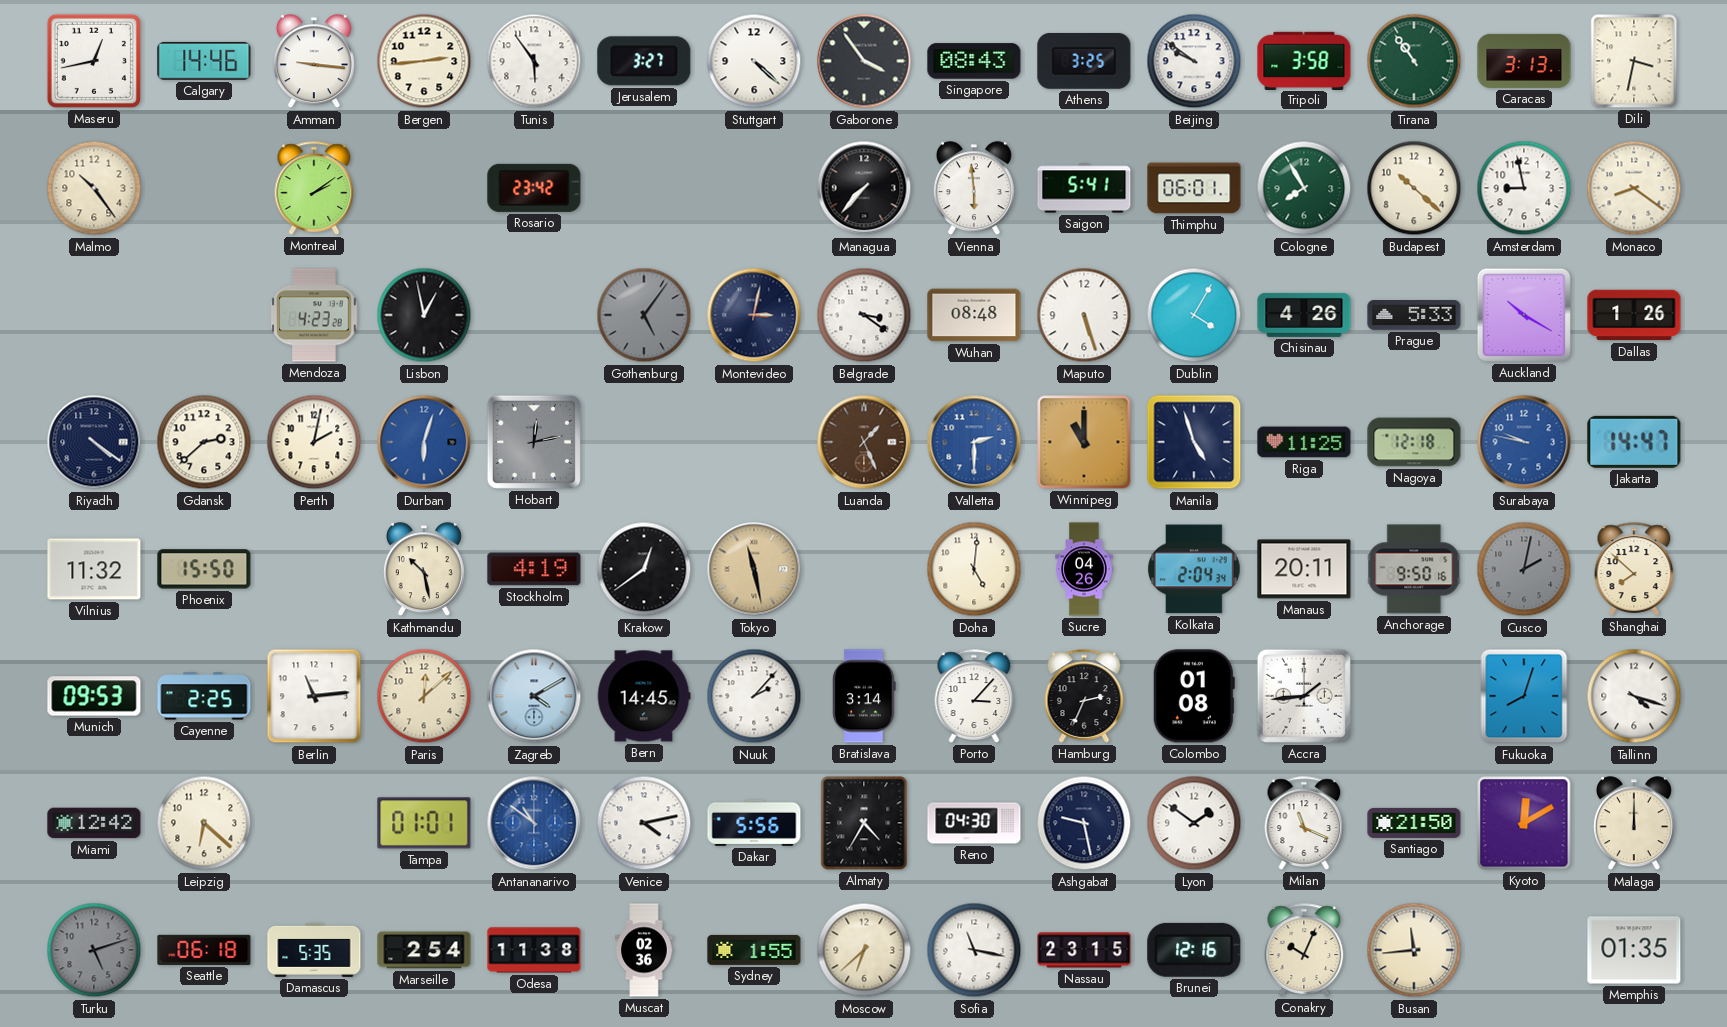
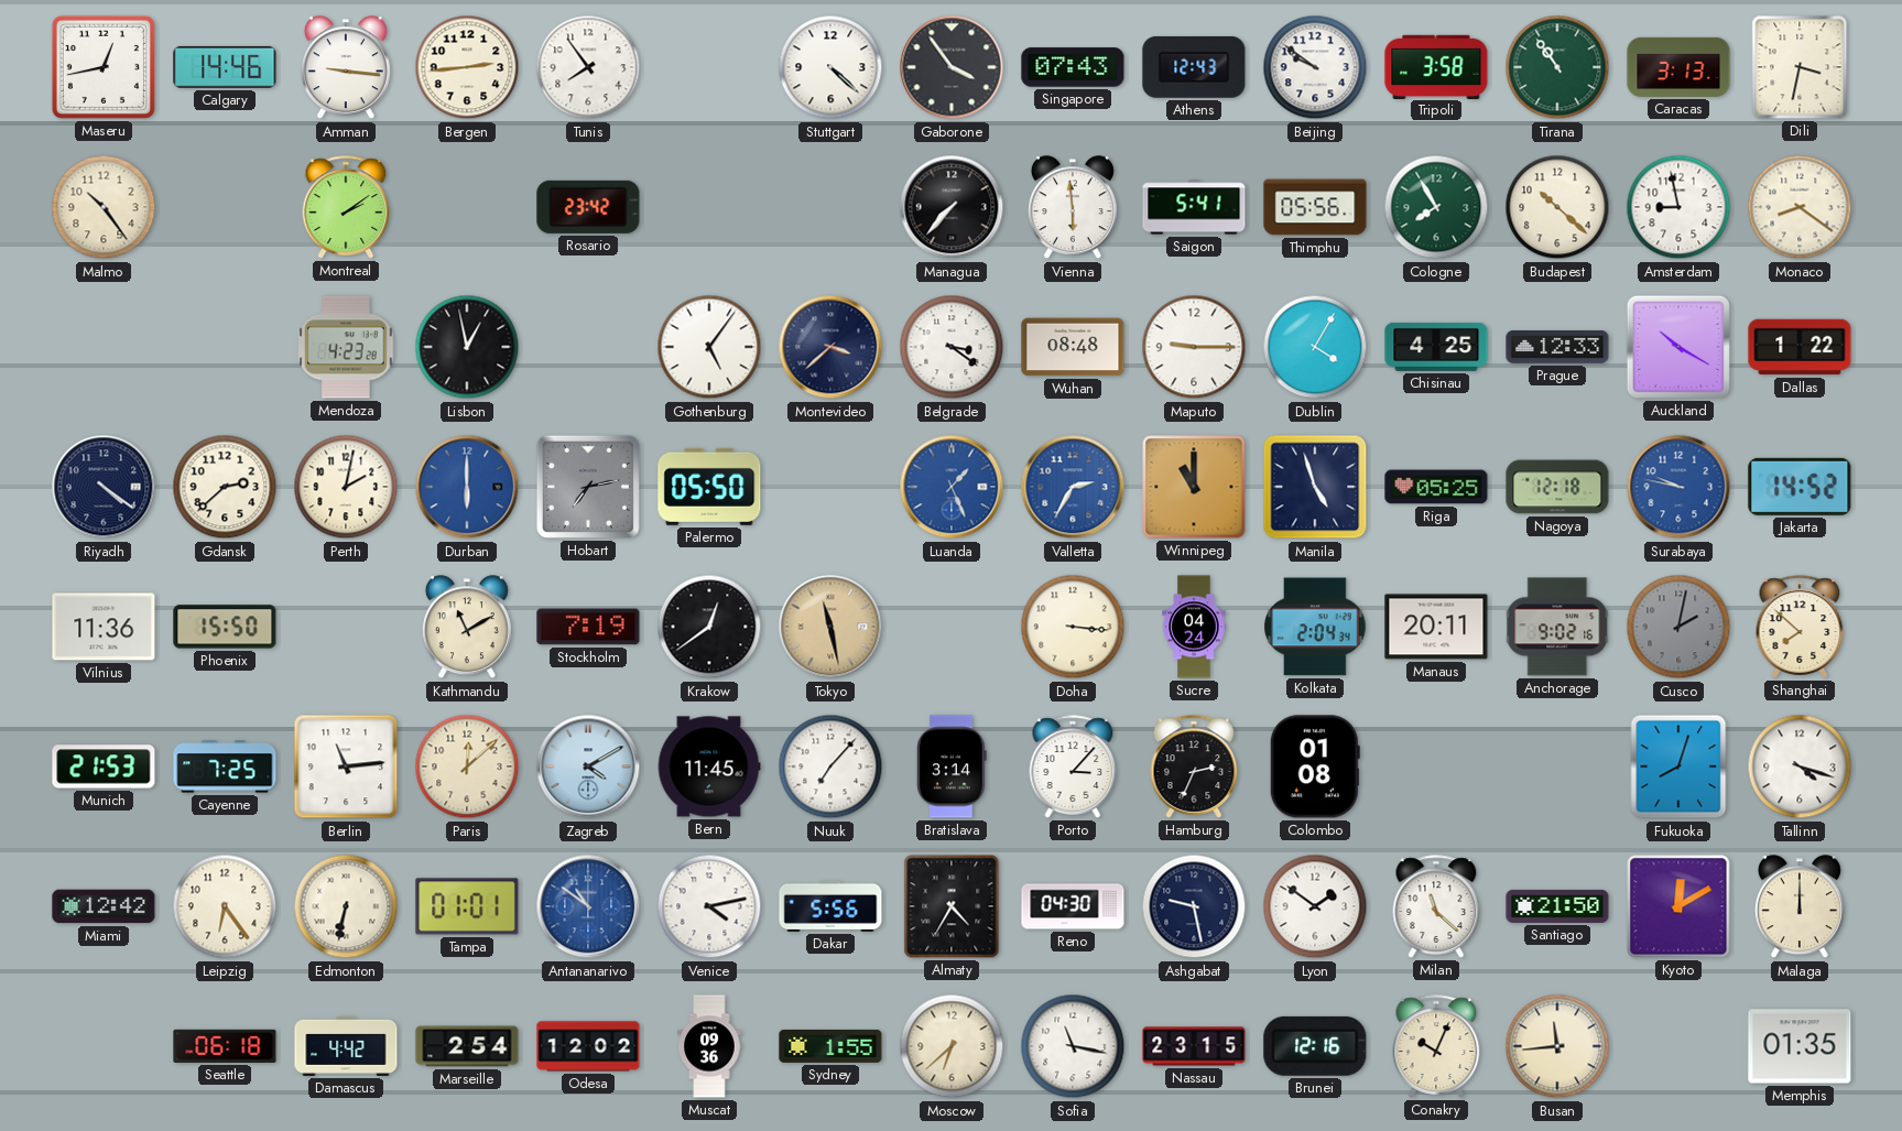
Tunis: 5:54 -> 7:54 (588, 67)
Jerusalem: 3:27 -> none (644, 61)
Singapore: 08:43 -> 07:43 (1073, 67)
Athens: 3:25 -> 12:43 (1194, 67)
Thimphu: 06:01 -> 05:56 (1315, 207)
Gothenburg dial: grey -> white (709, 347)
Montevideo: 3:02 -> 3:38 (830, 347)
Maputo: 5:27 -> 9:15 (1194, 347)
Chisinau: 4:26 -> 4:25 (1436, 347)
Prague: 5:33 -> 12:33 (1557, 348)
Dallas: 1:26 -> 1:22 (1800, 347)
Durban: 6:03 -> 6:00 (467, 487)
Hobart: 12:13 -> 7:13 (588, 487)
Palermo: none -> 05:50 (709, 487)
Luanda dial: brown -> blue (952, 487)
Valletta: 2:30 -> 2:35 (1073, 487)
Riga: 11:25 -> 05:25 (1436, 487)
Jakarta: 14:47 -> 14:52 (1800, 487)
Vilnius: 11:32 -> 11:36 (104, 627)
Kathmandu: 10:28 -> 11:10 (467, 628)
Stockholm: 4:19 -> 7:19 (588, 627)
Doha: 5:01 -> 3:16 (1073, 627)
Sucre: 04:26 -> 04:24 (1194, 627)
Anchorage: 9:50 -> 9:02 (1557, 627)
Munich: 09:53 -> 21:53 (104, 766)
Cayenne: 2:25 -> 7:25 (225, 766)
Bern: 14:45 -> 11:45 (709, 766)
Nuuk: 2:07 -> 7:07 (830, 766)
Accra: 1:44 -> none (1304, 696)
Leipzig: 6:22 -> 6:24 (225, 906)
Edmonton: none -> 6:32 (346, 906)
Milan: 11:19 -> 11:22 (1436, 906)
Turku: 5:12 -> none (94, 950)
Damascus: 5:35 -> 4:42 (346, 1046)
Odesa: 11:38 -> 12:02 (588, 1046)
Muscat: 02:36 -> 09:36 (709, 1046)
